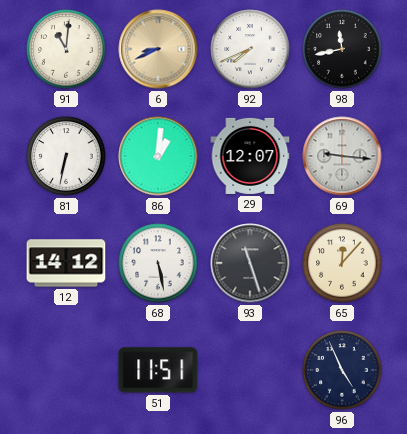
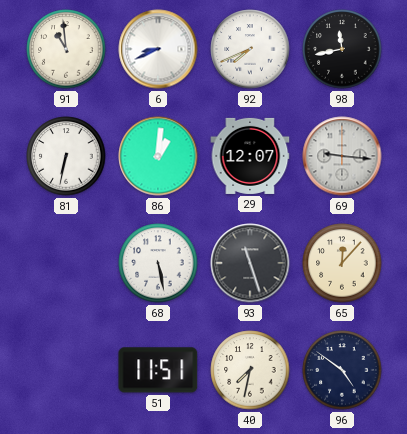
91: 11:01 -> 10:59 (66, 49)
6 dial: champagne -> white (158, 49)
12: 14:12 -> none (66, 263)
40: none -> 7:32 (250, 370)
96: 4:56 -> 4:51 (342, 370)
